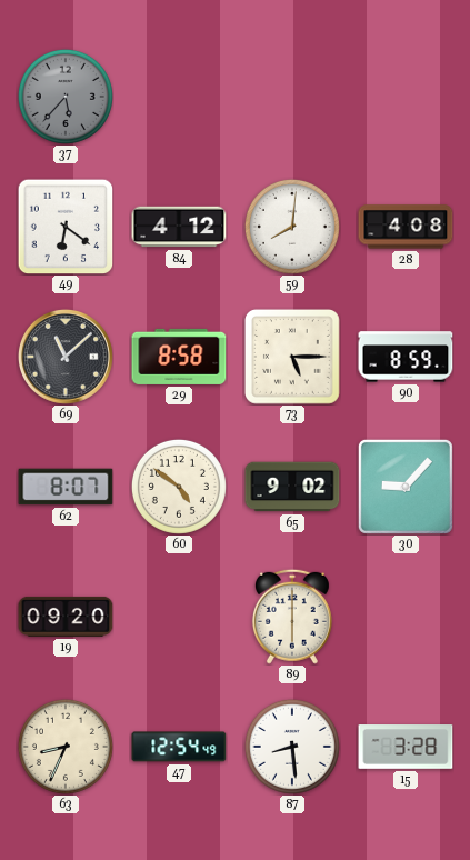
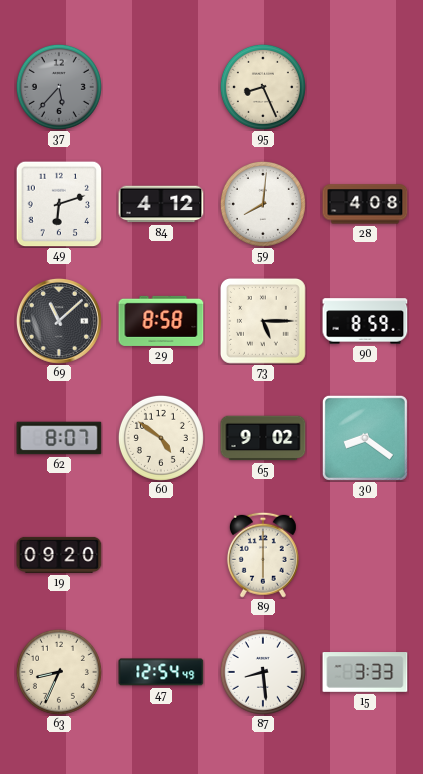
95: none -> 8:26 (263, 87)
49: 6:21 -> 6:12 (59, 204)
30: 9:07 -> 8:21 (365, 438)
15: 3:28 -> 3:33 (365, 672)
